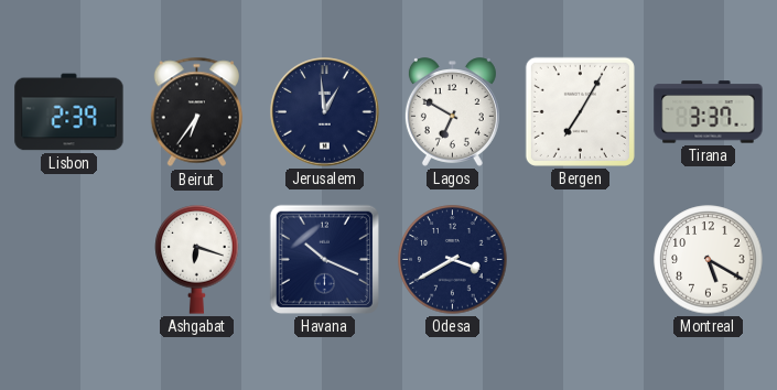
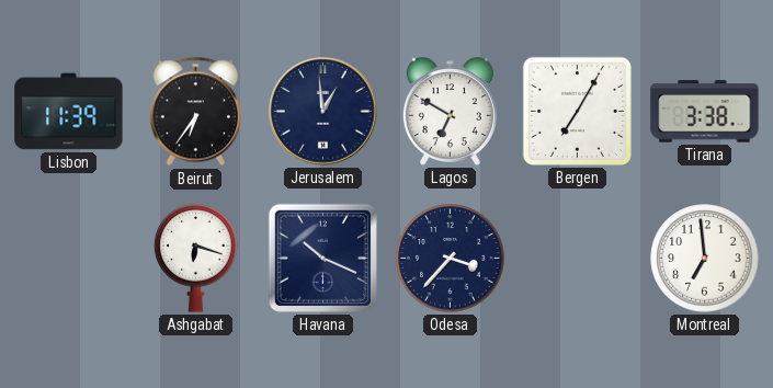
Lisbon: 2:39 -> 11:39 (69, 112)
Tirana: 3:37 -> 3:38 (705, 112)
Odesa: 3:40 -> 3:37 (451, 259)
Montreal: 5:20 -> 6:59 (705, 259)
